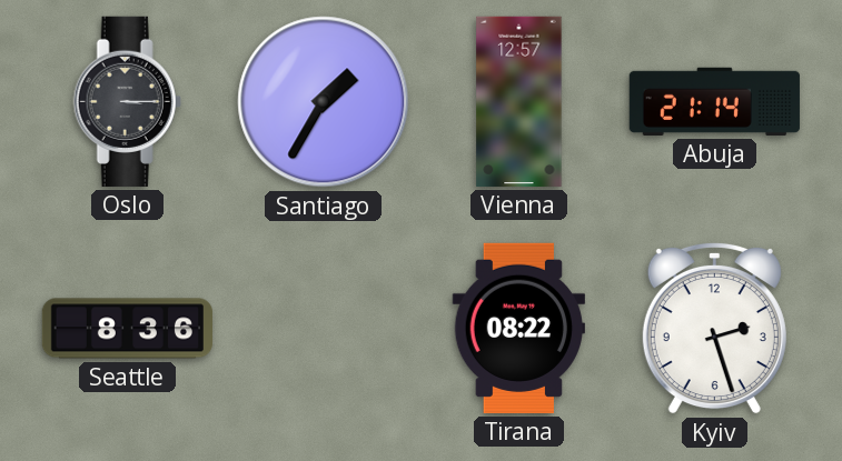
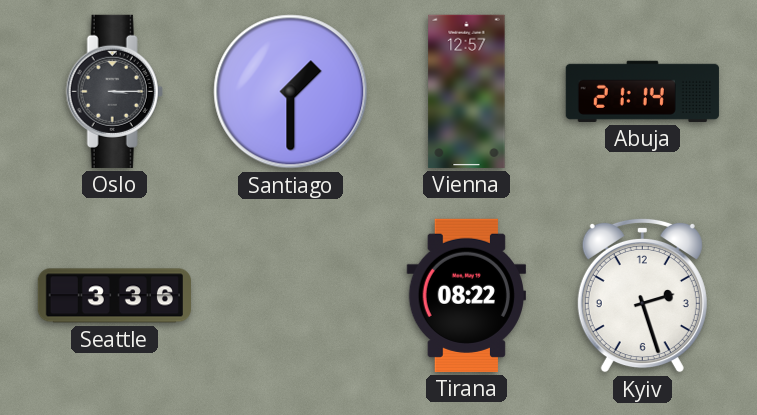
Santiago: 1:35 -> 1:30 (291, 92)
Seattle: 8:36 -> 3:36 (114, 296)
